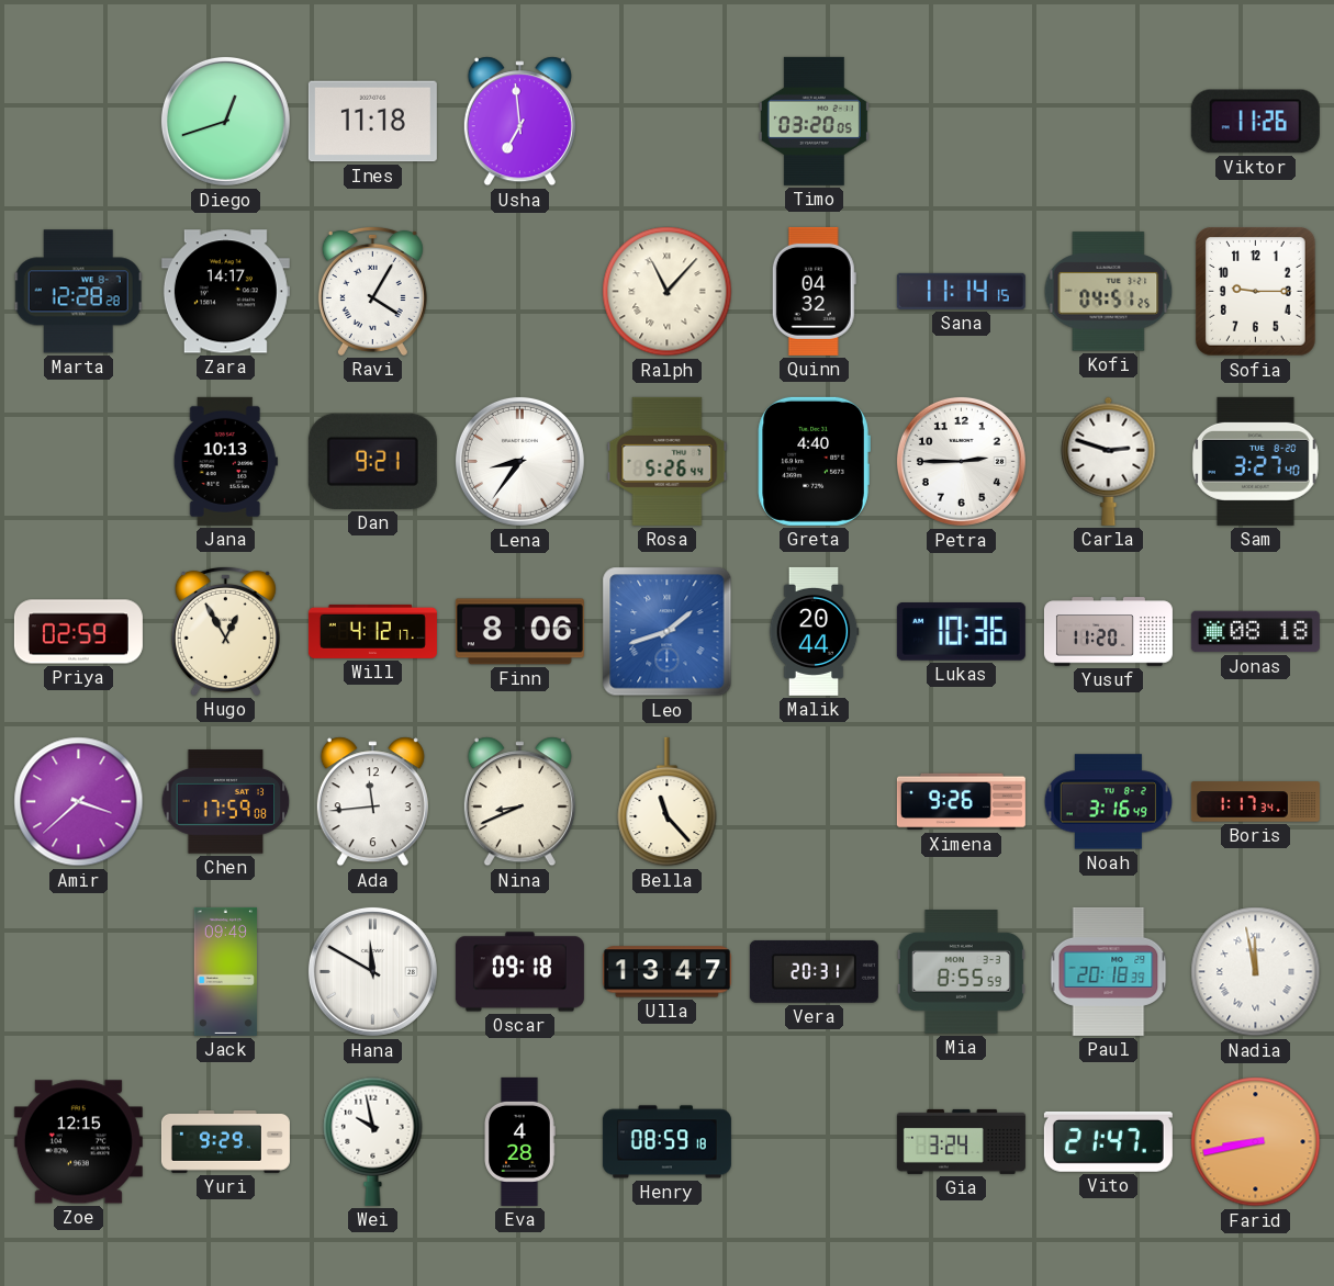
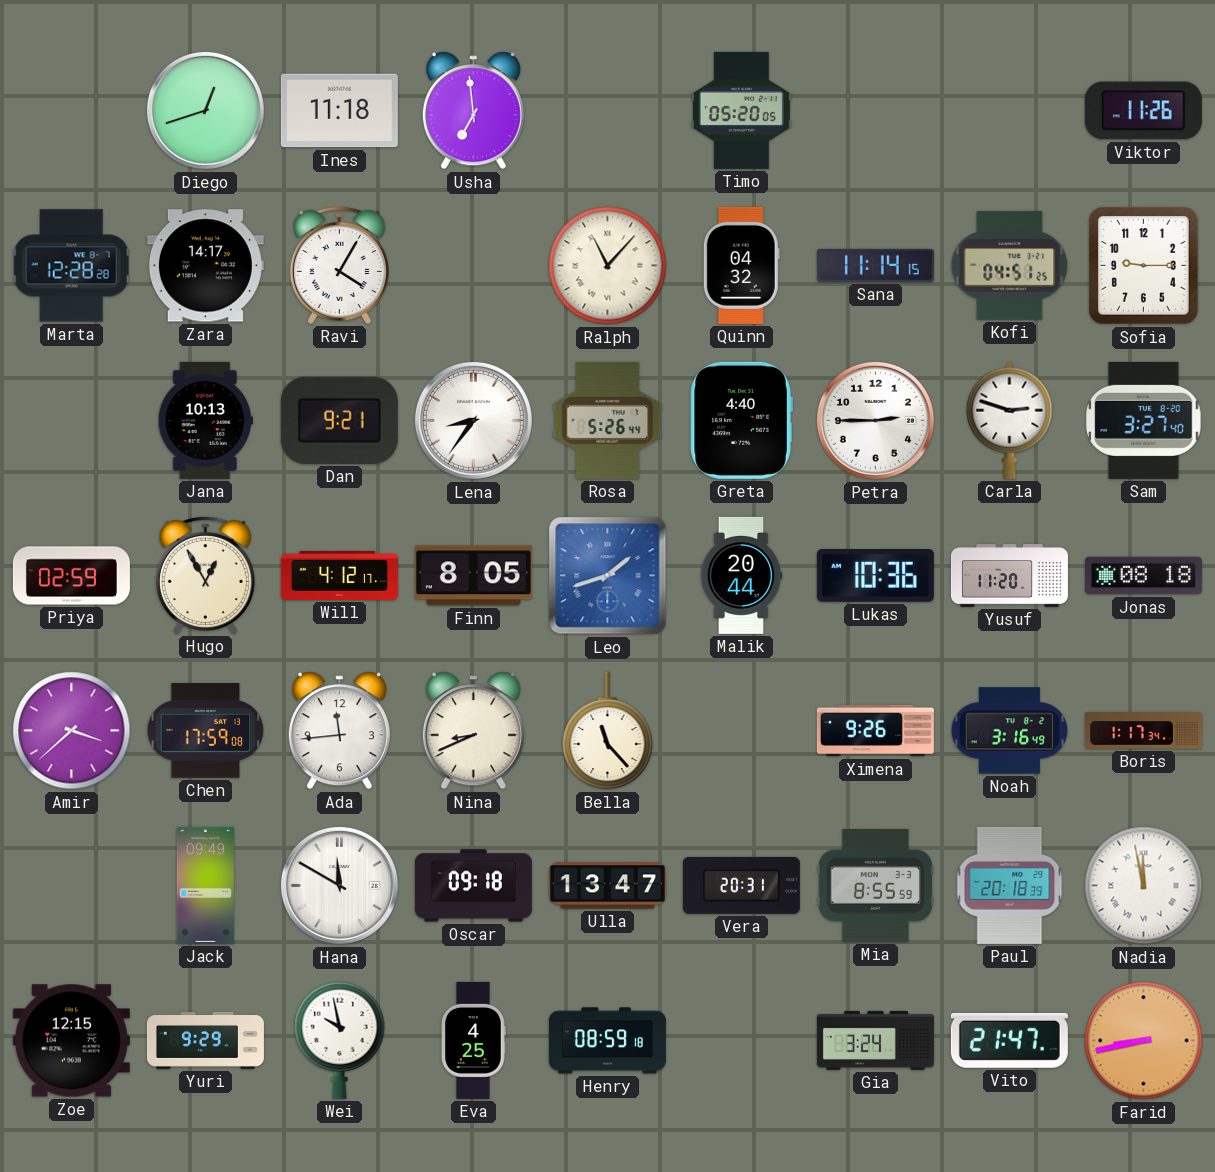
Timo: 03:20 -> 05:20 (741, 110)
Finn: 8:06 -> 8:05 (473, 576)
Eva: 4:28 -> 4:25 (474, 1040)
